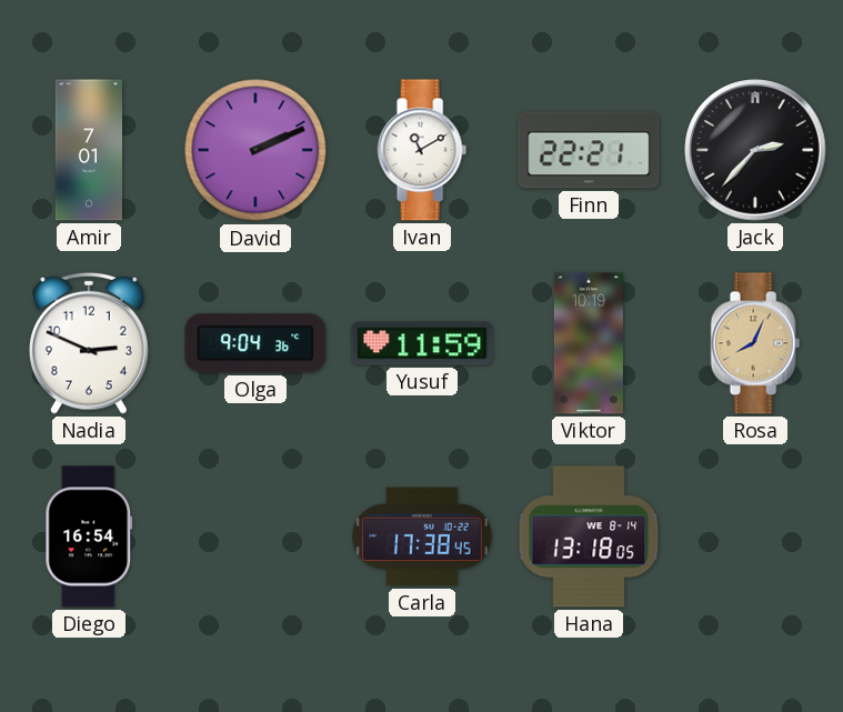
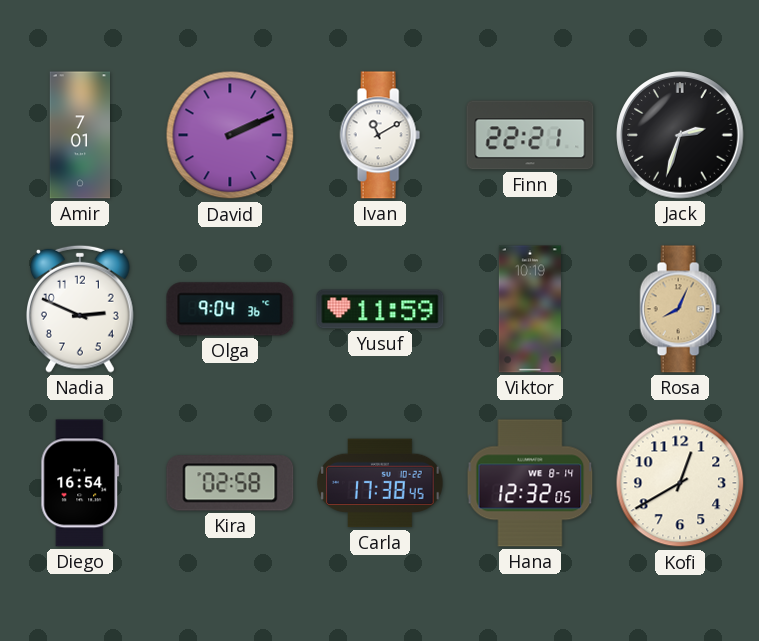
Jack: 2:37 -> 2:33 (680, 135)
Kira: none -> 02:58 (230, 483)
Hana: 13:18 -> 12:32 (530, 483)
Kofi: none -> 12:40 (680, 483)
